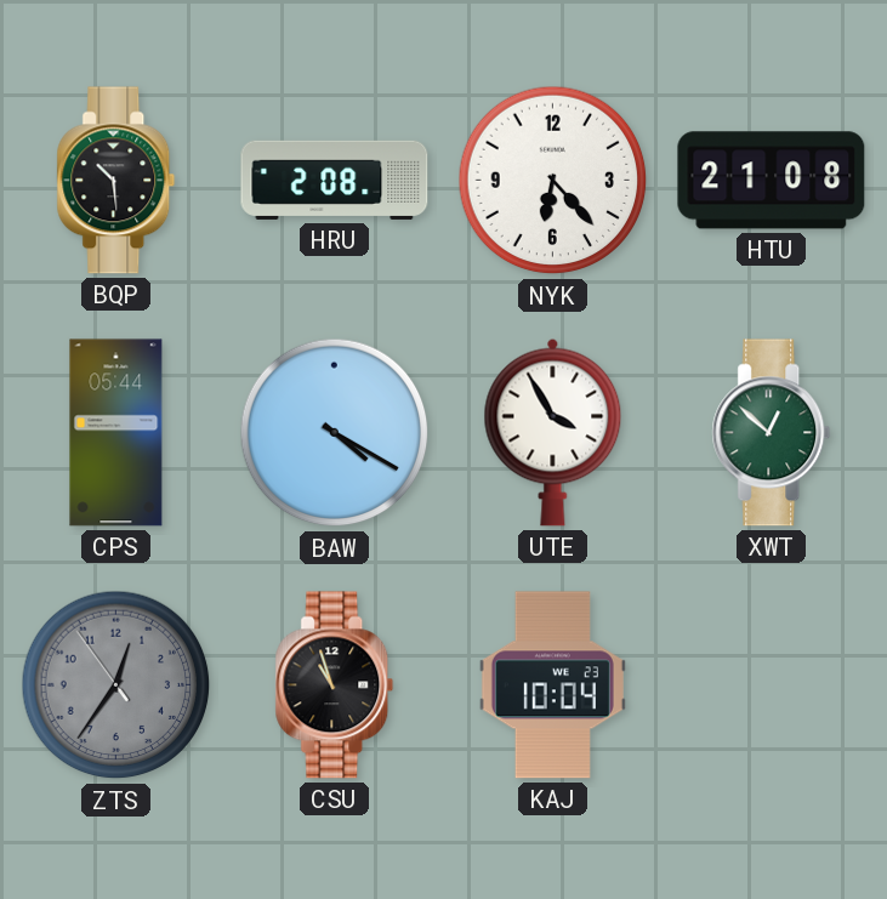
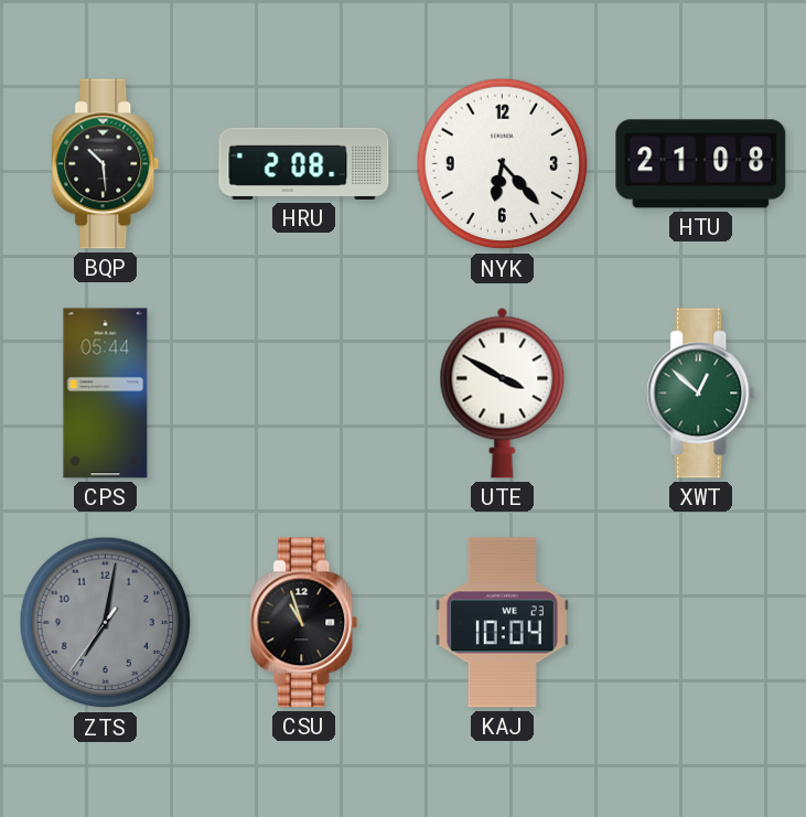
BAW: 4:20 -> none (335, 433)
UTE: 3:55 -> 3:50 (503, 393)
ZTS: 12:35 -> 7:01 (106, 623)
